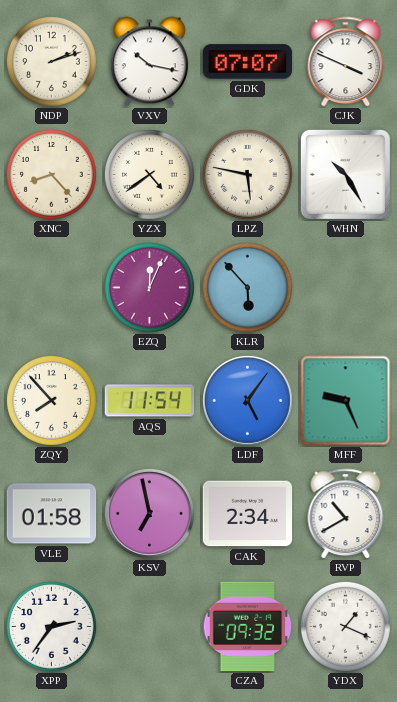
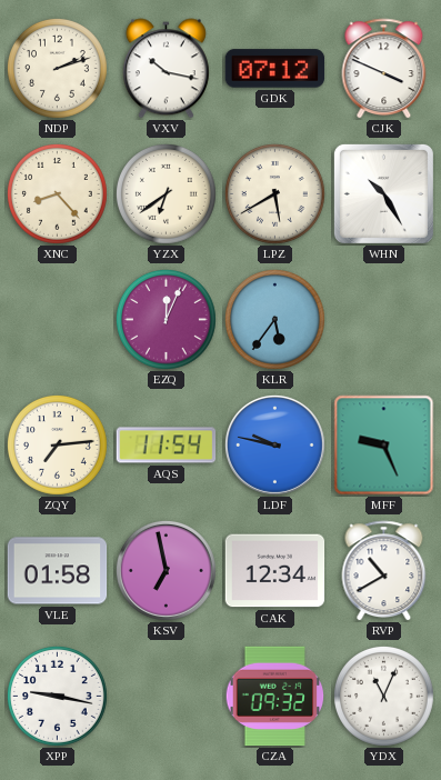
GDK: 07:07 -> 07:12 (275, 69)
YZX: 4:39 -> 6:39 (166, 193)
LPZ: 5:47 -> 5:40 (274, 193)
KLR: 5:53 -> 5:36 (274, 319)
ZQY: 7:53 -> 7:14 (57, 444)
LDF: 5:06 -> 9:47 (274, 444)
CAK: 2:34 -> 12:34 (275, 571)
XPP: 2:36 -> 9:17 (57, 696)
YDX: 1:19 -> 11:04 (383, 696)
